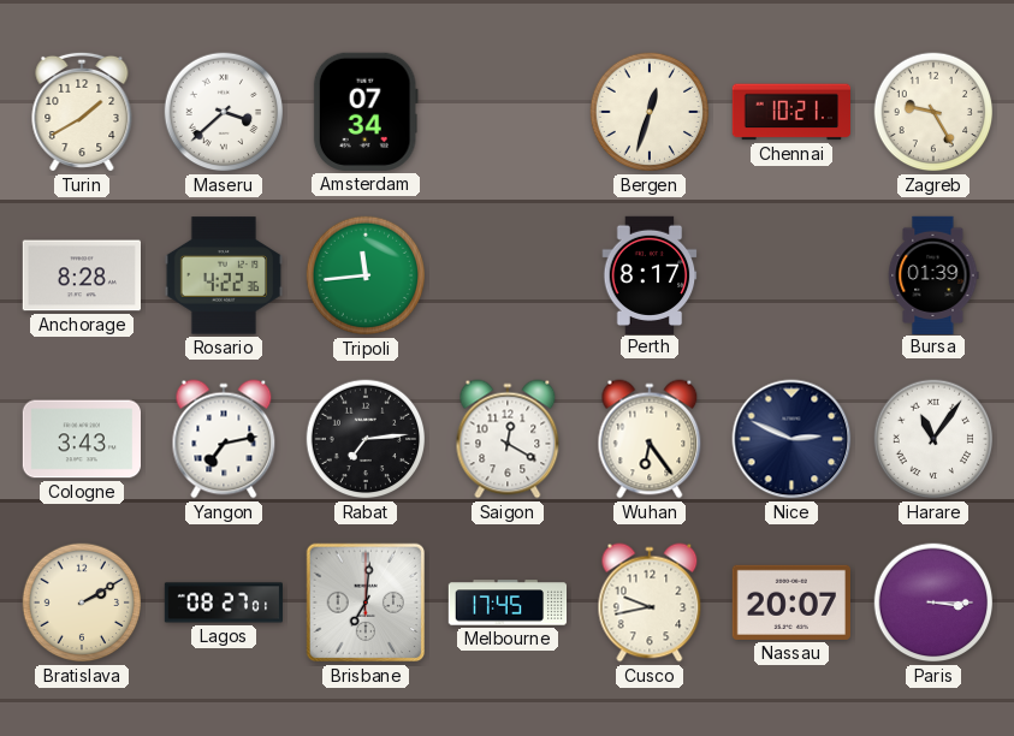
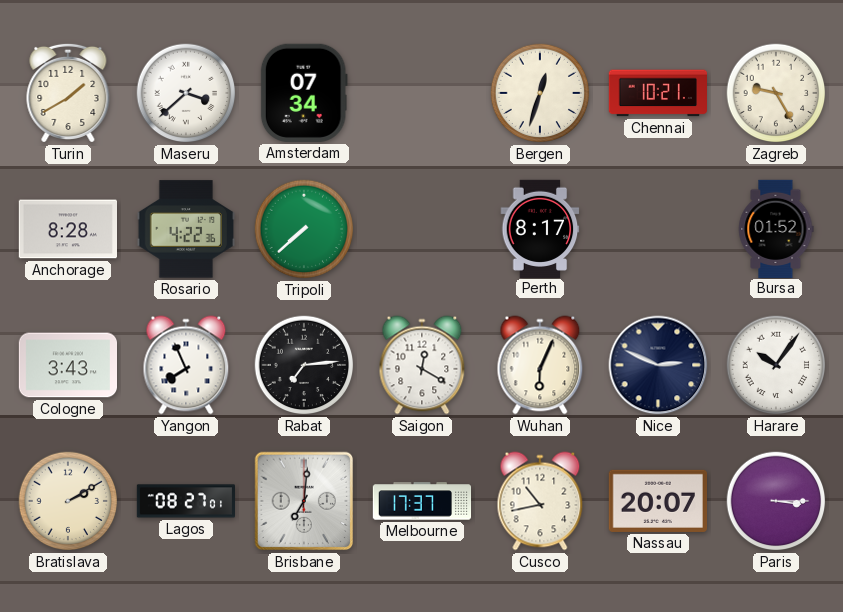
Tripoli: 11:44 -> 7:38 (304, 229)
Bursa: 01:39 -> 01:52 (776, 228)
Yangon: 7:13 -> 7:56 (186, 365)
Wuhan: 6:24 -> 6:04 (540, 365)
Harare: 11:06 -> 10:06 (776, 365)
Melbourne: 17:45 -> 17:37 (422, 501)
Cusco: 9:43 -> 10:43 (540, 501)
